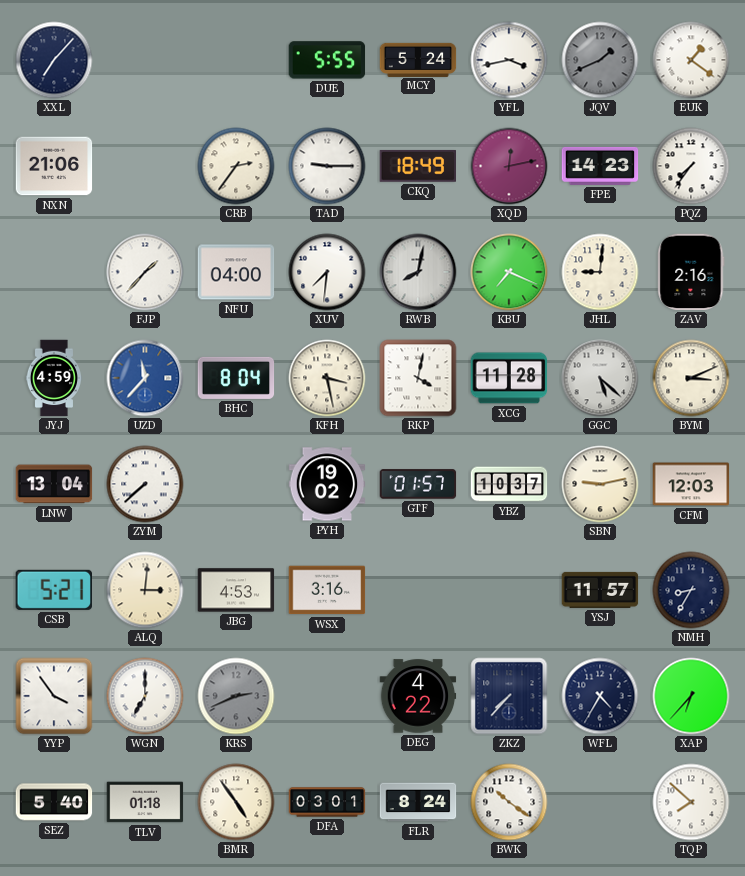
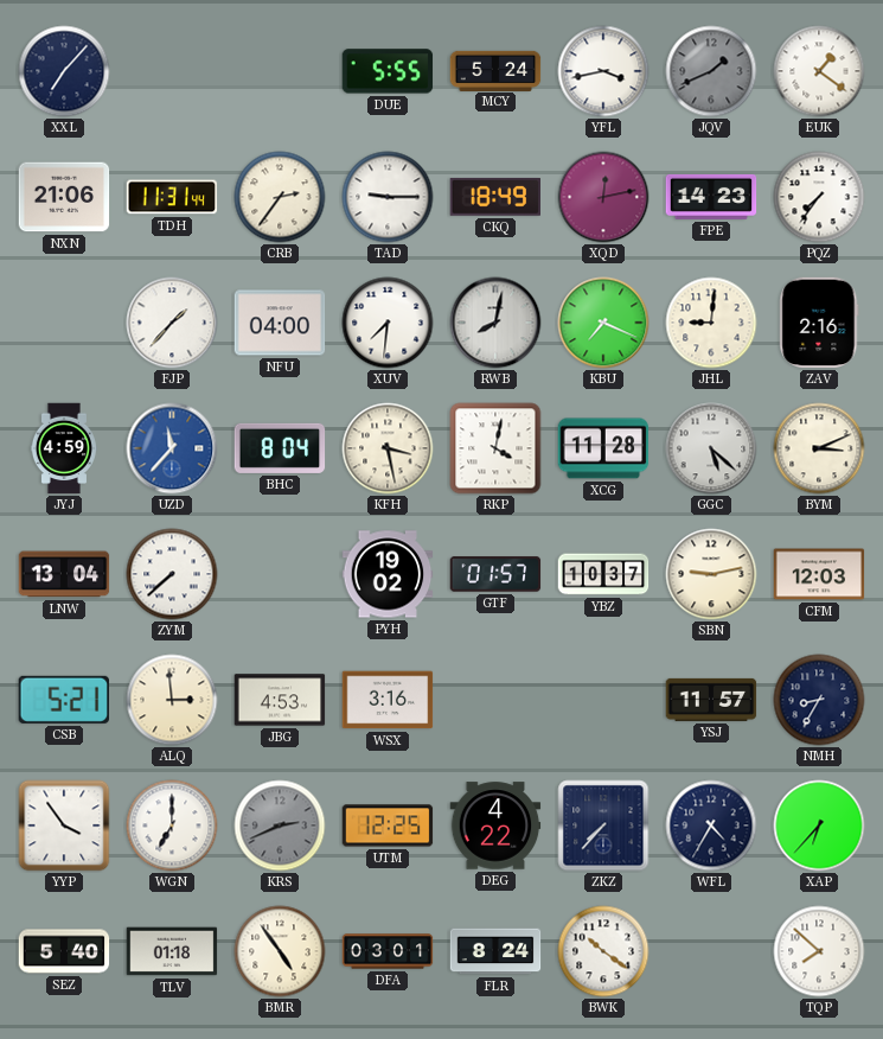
TDH: none -> 11:31 (172, 197)
ALQ: 3:01 -> 2:59 (172, 700)
UTM: none -> 12:25 (388, 826)
